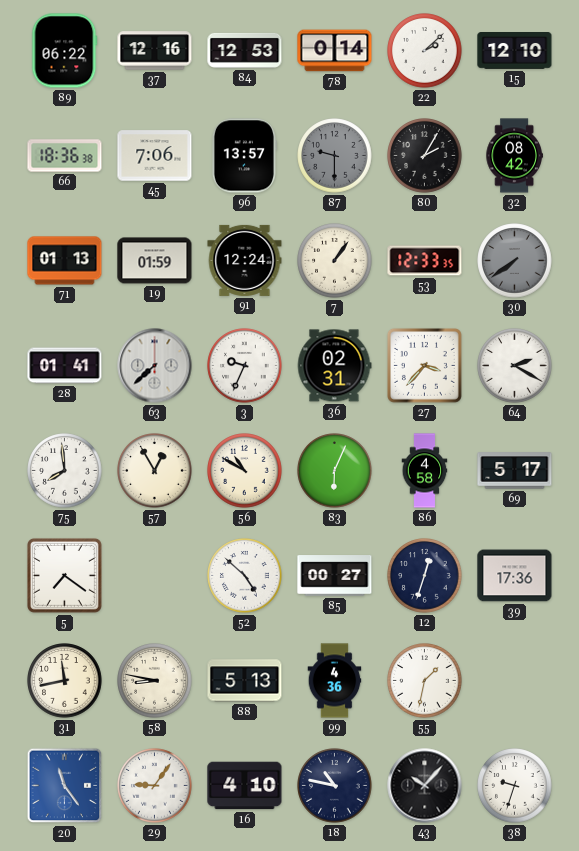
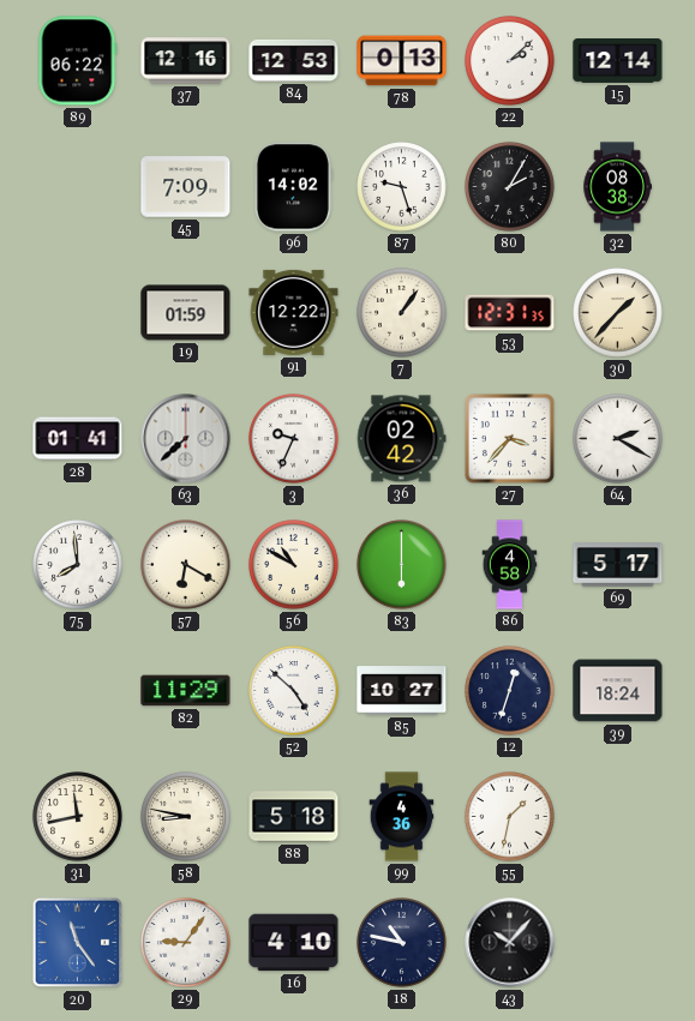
78: 0:14 -> 0:13 (402, 61)
15: 12:10 -> 12:14 (618, 61)
66: 18:36 -> none (65, 156)
45: 7:06 -> 7:09 (186, 187)
96: 13:57 -> 14:02 (293, 187)
87: 9:30 -> 9:27 (402, 187)
87 dial: grey -> white (402, 187)
32: 08:42 -> 08:38 (617, 187)
71: 01:13 -> none (65, 261)
91: 12:24 -> 12:22 (294, 312)
53: 12:33 -> 12:31 (510, 313)
30: 7:39 -> 1:37 (618, 313)
30 dial: grey -> cream (618, 313)
36: 02:31 -> 02:42 (401, 439)
57: 12:55 -> 6:20 (186, 565)
83: 6:04 -> 6:00 (402, 565)
5: 7:21 -> none (64, 575)
82: none -> 11:29 (186, 691)
85: 00:27 -> 10:27 (402, 691)
39: 17:36 -> 18:24 (618, 691)
88: 5:13 -> 5:18 (294, 817)
38: 9:33 -> none (515, 786)
